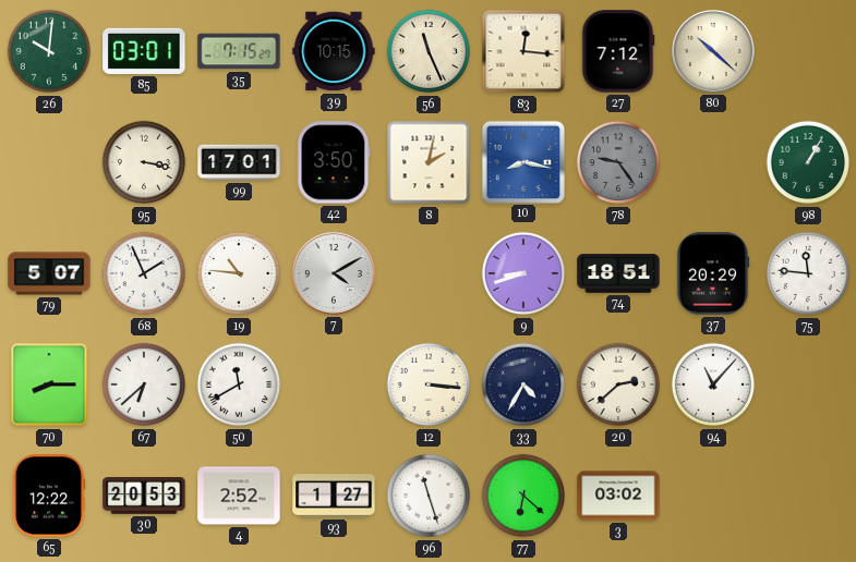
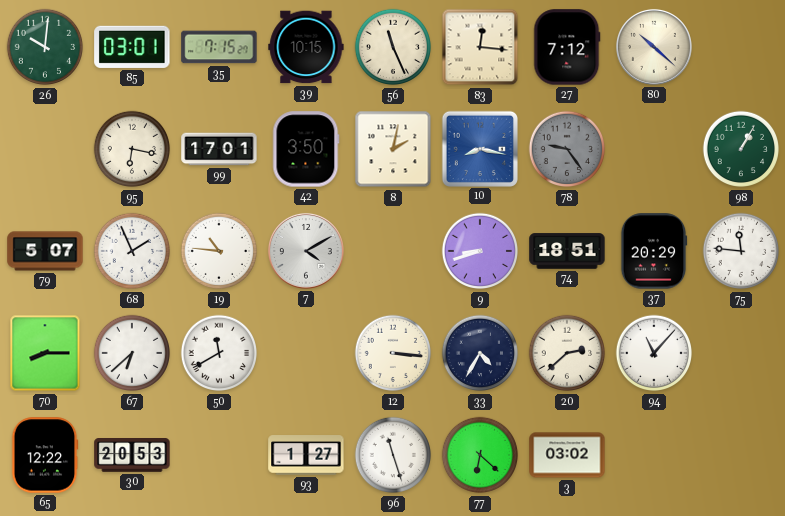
95: 3:17 -> 6:17 (132, 149)
4: 2:52 -> none (239, 496)
